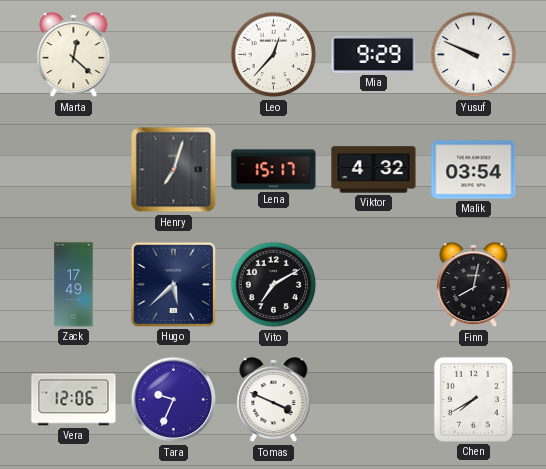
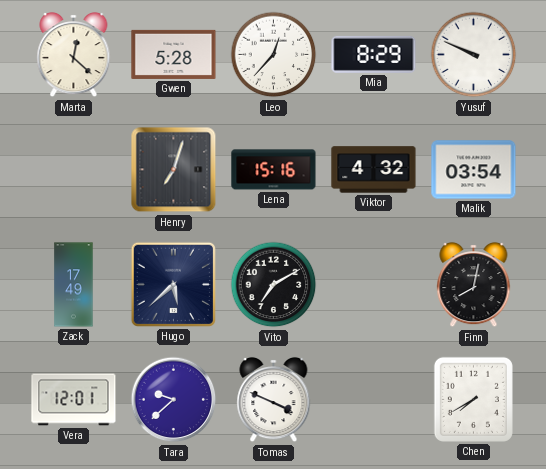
Gwen: none -> 5:28 (174, 54)
Mia: 9:29 -> 8:29 (374, 54)
Lena: 15:17 -> 15:16 (274, 170)
Vera: 12:06 -> 12:01 (74, 400)
Tara: 9:34 -> 9:38 (174, 400)
